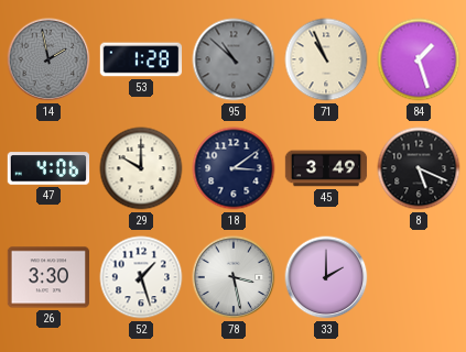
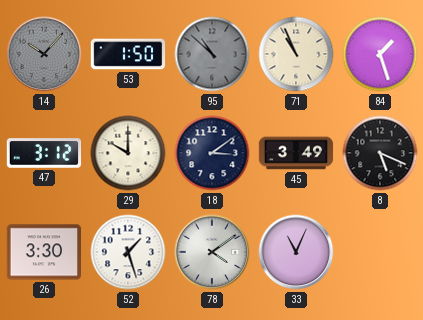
14: 1:58 -> 10:07 (44, 54)
53: 1:28 -> 1:50 (128, 54)
47: 4:06 -> 3:12 (44, 153)
78: 3:28 -> 4:09 (212, 252)
33: 2:00 -> 11:04 (296, 252)
